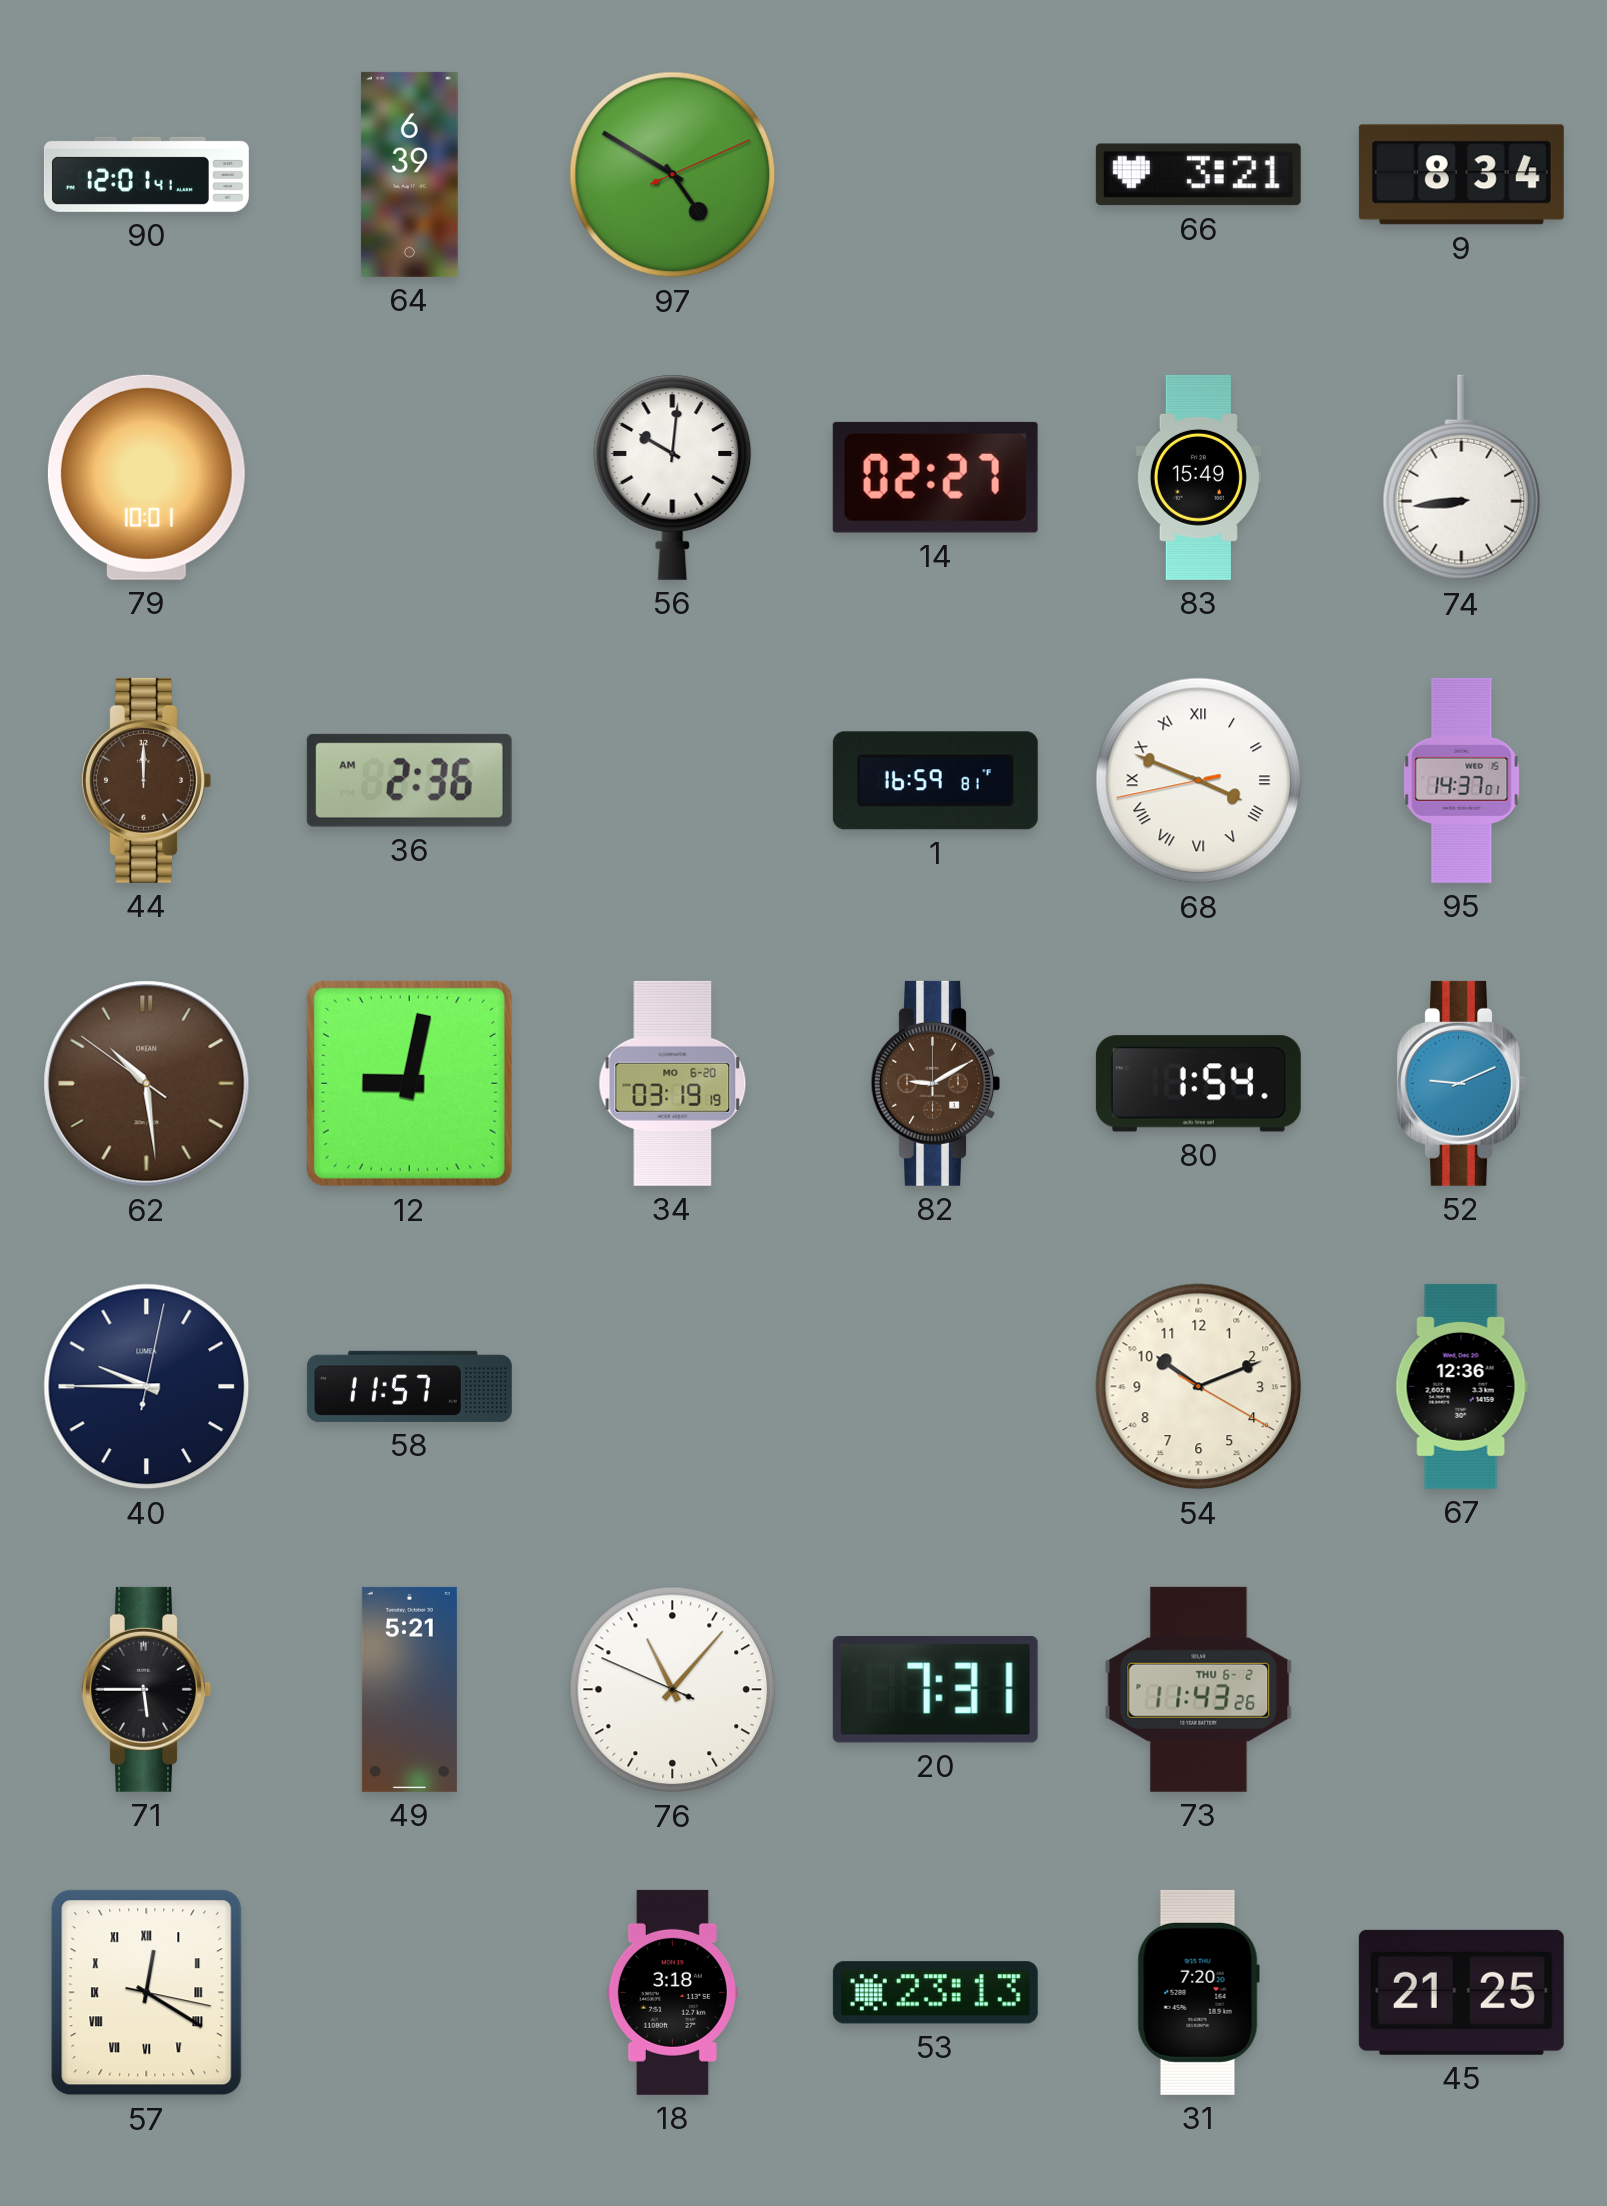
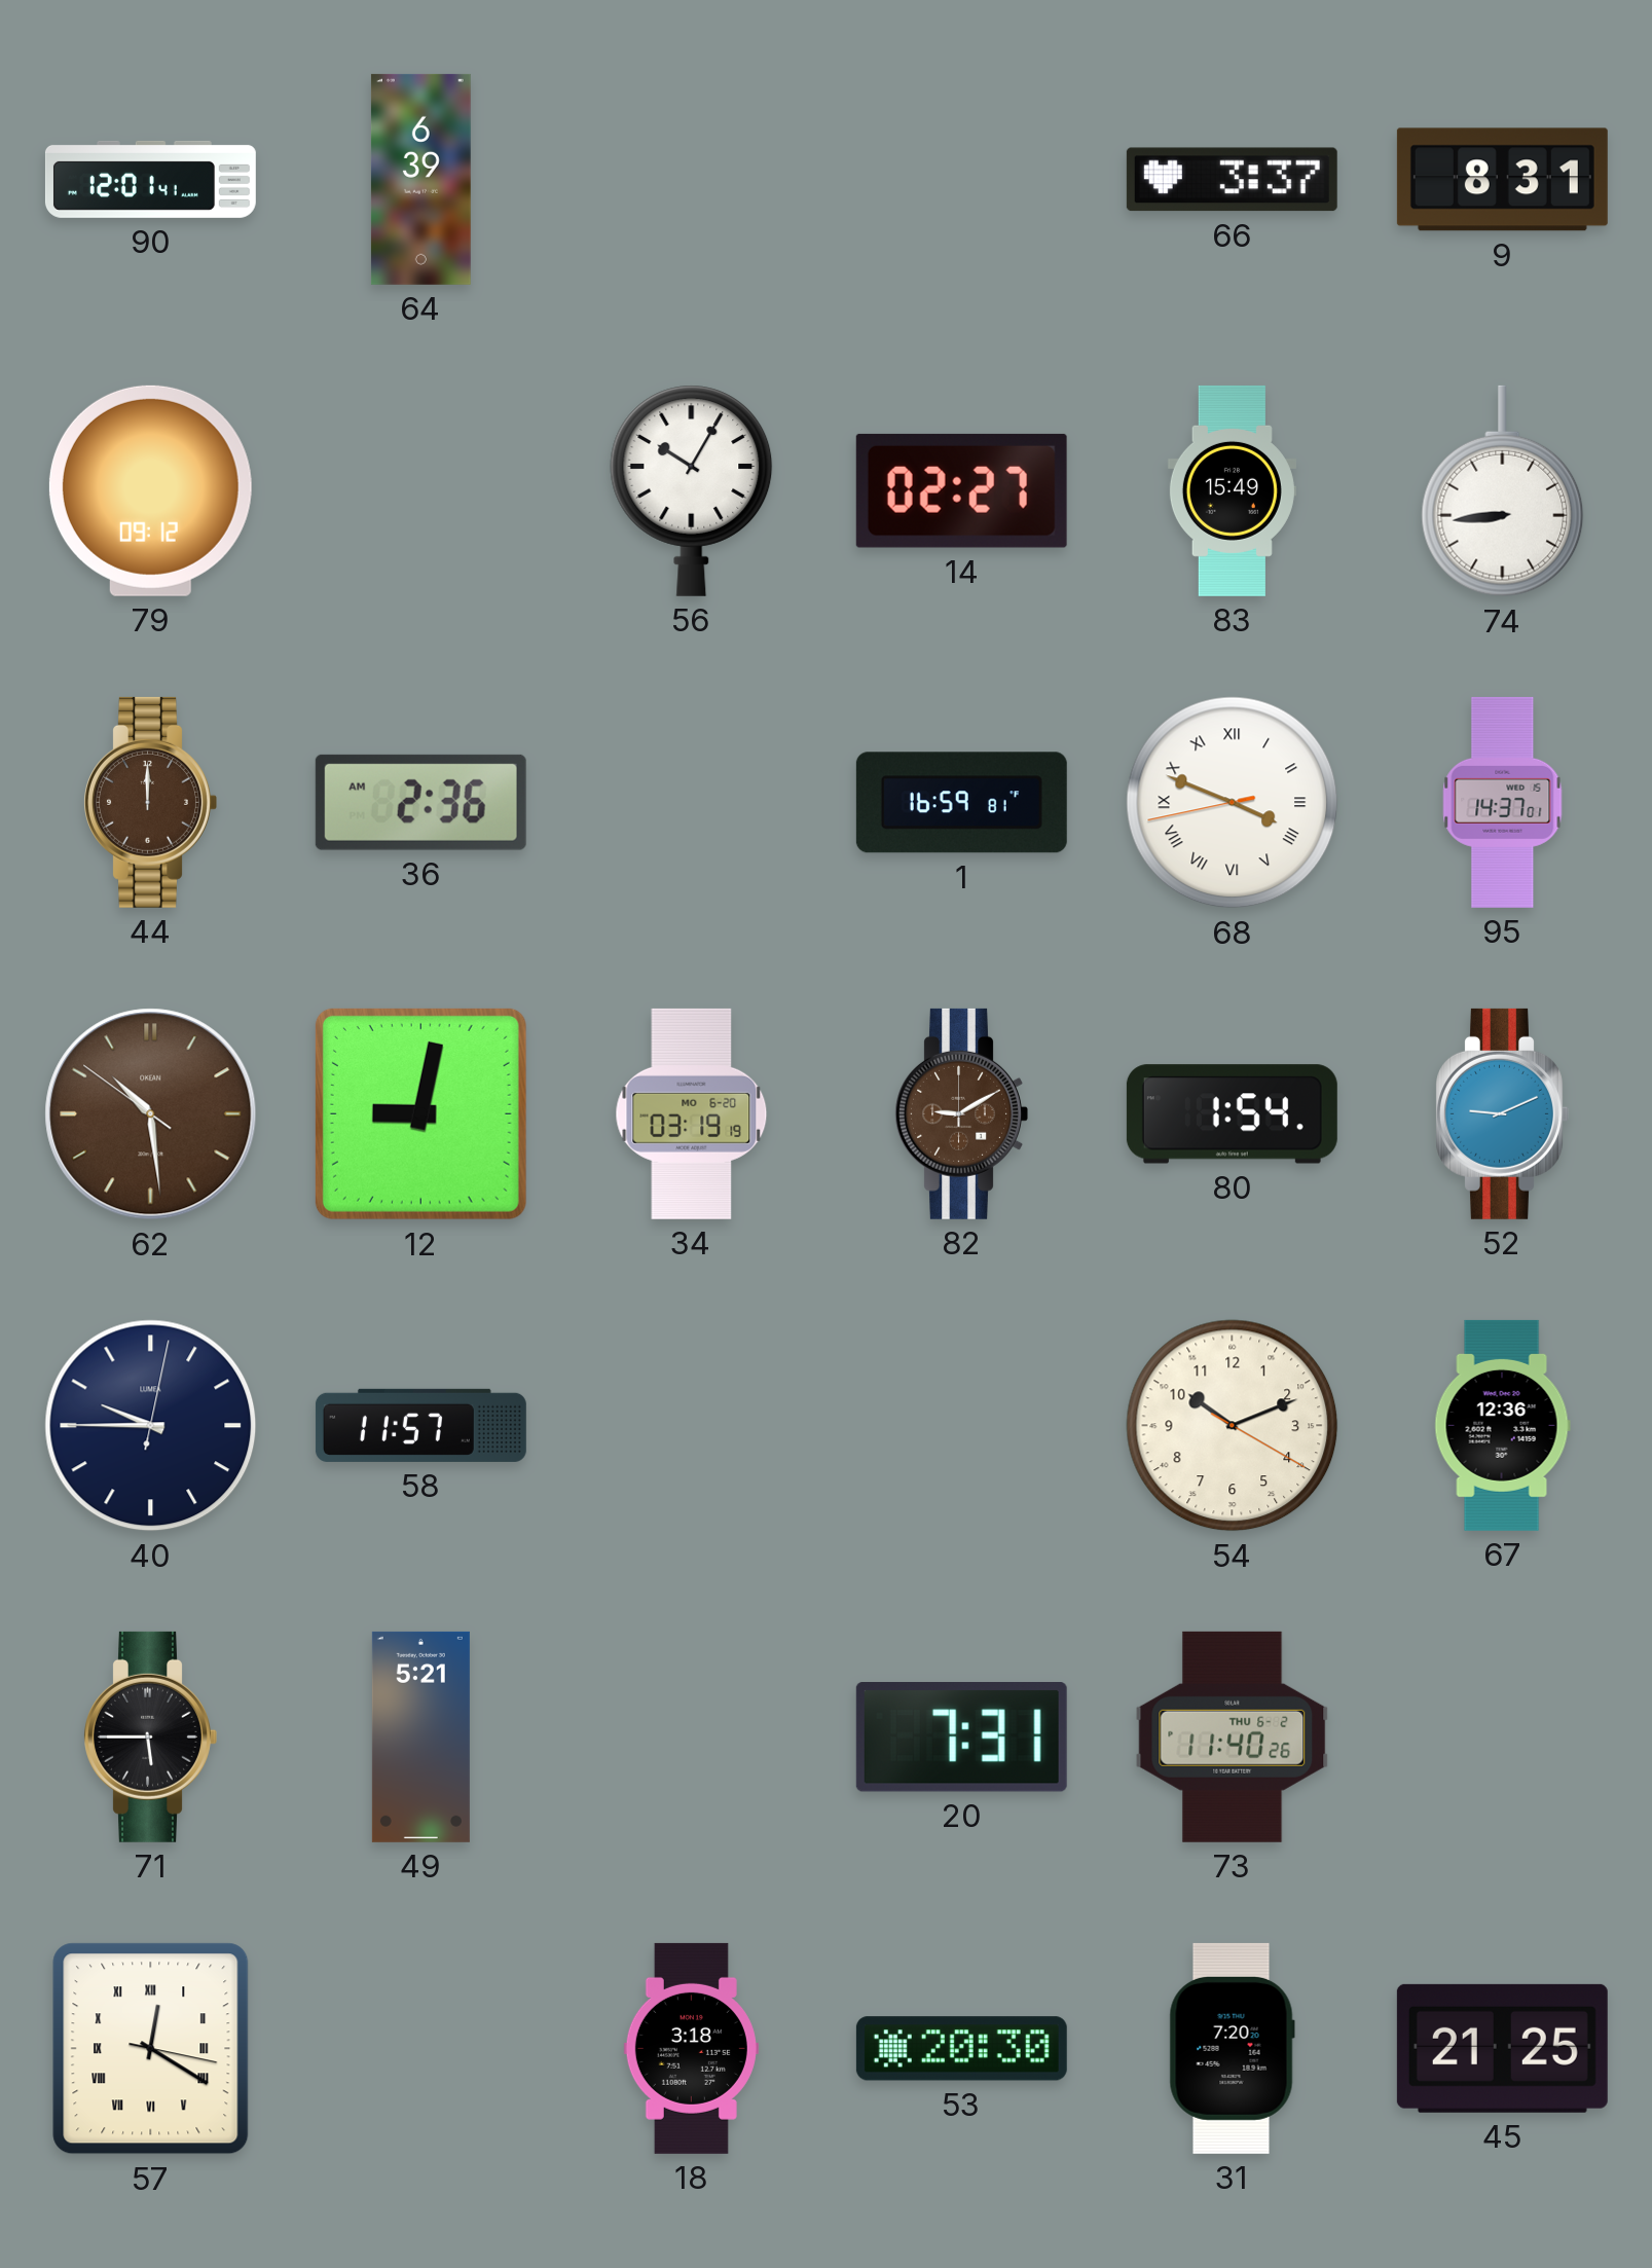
97: 4:50 -> none (673, 175)
66: 3:21 -> 3:37 (1232, 180)
9: 8:34 -> 8:31 (1502, 180)
79: 10:01 -> 09:12 (150, 490)
56: 10:01 -> 10:05 (692, 490)
76: 11:06 -> none (673, 1690)
73: 11:43 -> 11:40 (1233, 1736)
53: 23:13 -> 20:30 (961, 2049)
